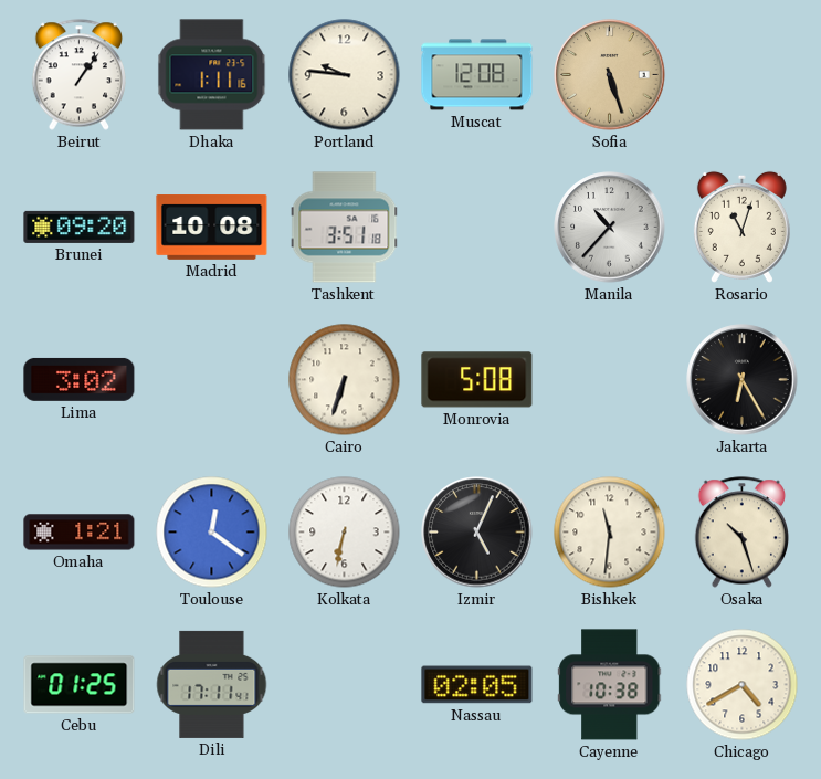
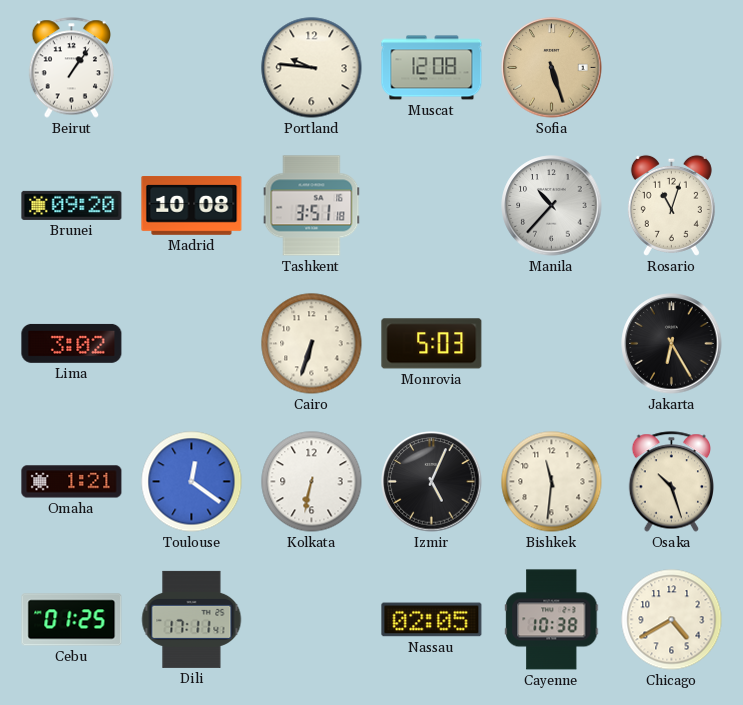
Dhaka: 1:11 -> none (212, 75)
Monrovia: 5:08 -> 5:03 (432, 344)
